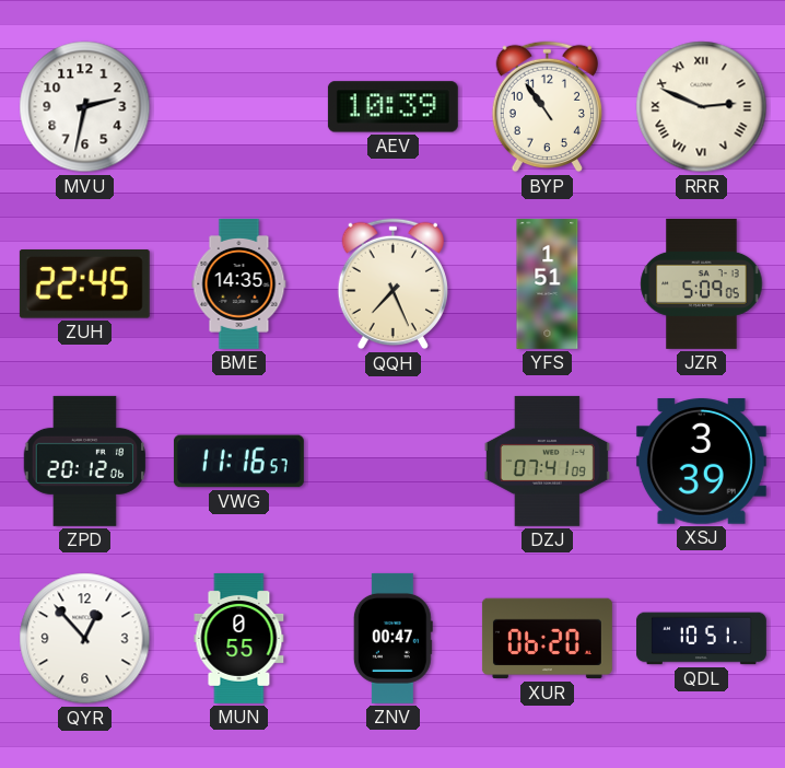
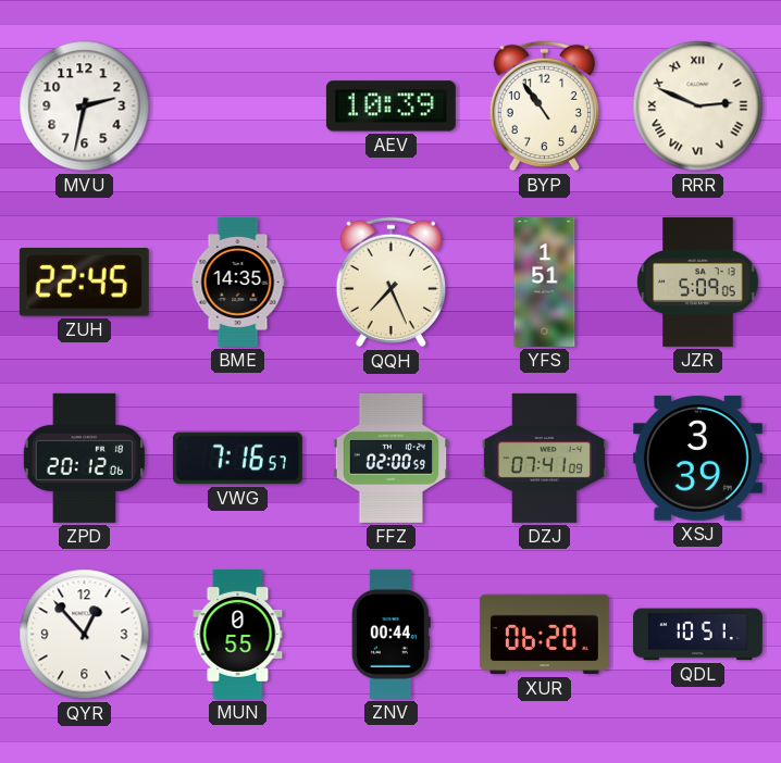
VWG: 11:16 -> 7:16 (237, 459)
FFZ: none -> 02:00 (392, 458)
ZNV: 00:47 -> 00:44 (390, 634)
